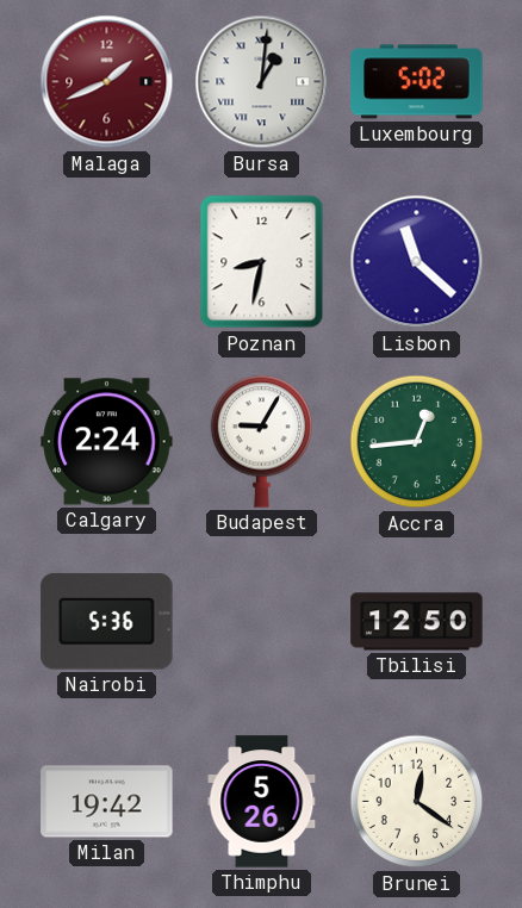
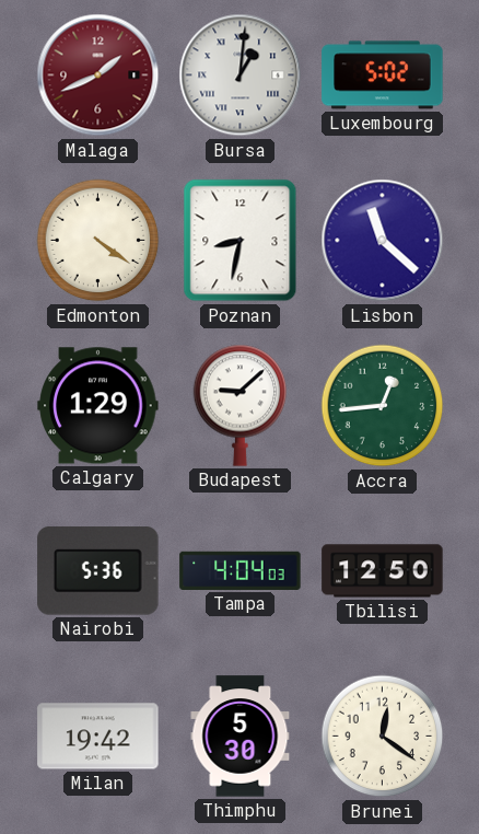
Edmonton: none -> 4:21 (98, 241)
Calgary: 2:24 -> 1:29 (98, 406)
Budapest: 9:05 -> 9:08 (241, 405)
Tampa: none -> 4:04 (241, 570)
Thimphu: 5:26 -> 5:30 (241, 737)
